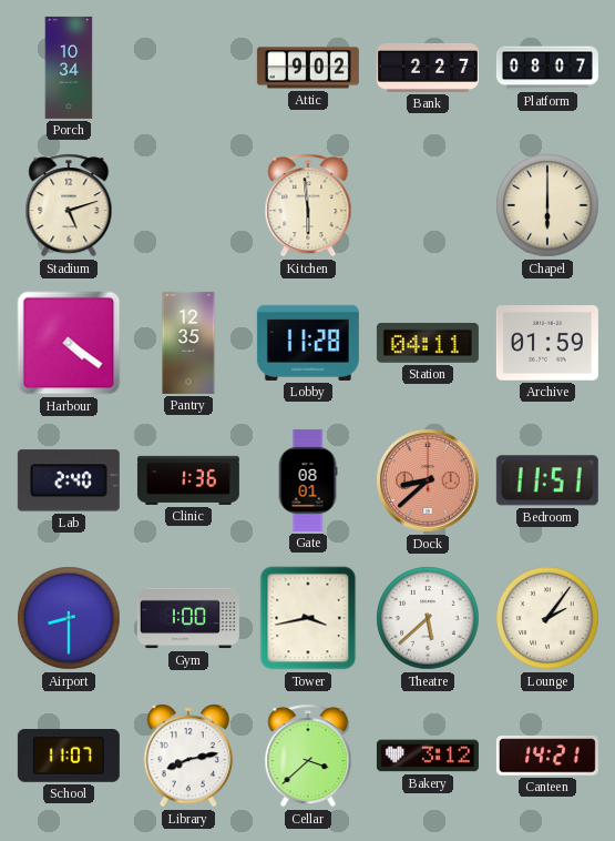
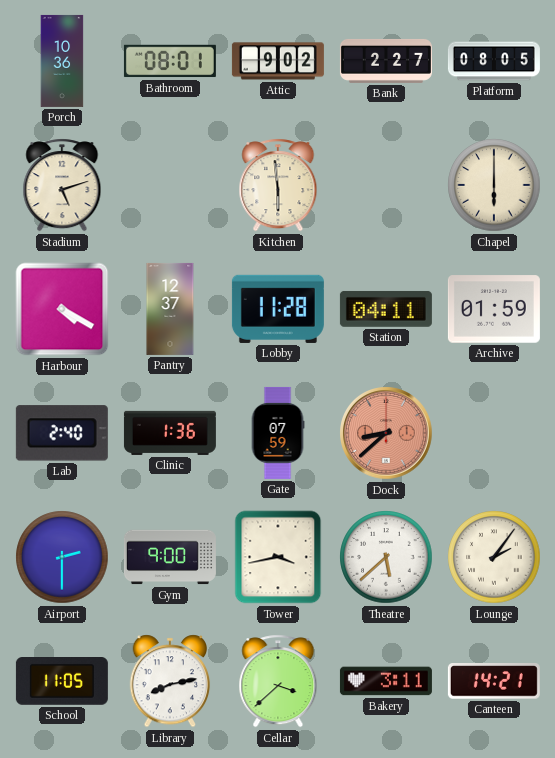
Porch: 10:34 -> 10:36 (62, 61)
Bathroom: none -> 08:01 (170, 61)
Platform: 08:07 -> 08:05 (494, 61)
Harbour: 4:21 -> 4:20 (62, 309)
Pantry: 12:35 -> 12:37 (170, 309)
Gate: 08:01 -> 07:59 (278, 433)
Bedroom: 11:51 -> none (547, 480)
Airport: 8:30 -> 2:30 (62, 557)
Gym: 1:00 -> 9:00 (170, 557)
School: 11:07 -> 11:05 (62, 682)
Bakery: 3:12 -> 3:11 (386, 681)
